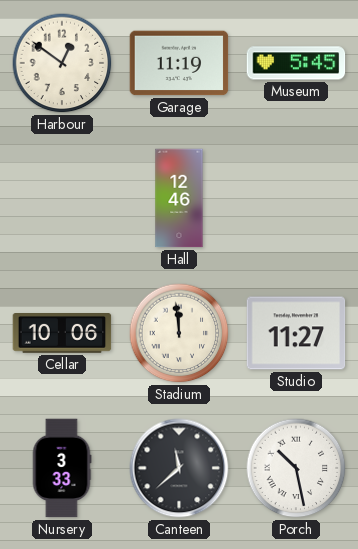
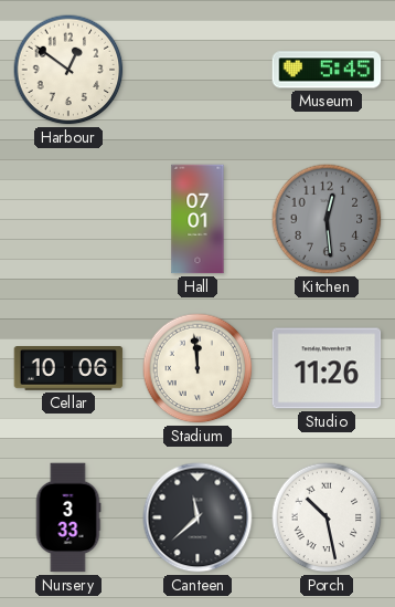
Garage: 11:19 -> none (179, 63)
Hall: 12:46 -> 07:01 (197, 219)
Kitchen: none -> 12:29 (327, 219)
Studio: 11:27 -> 11:26 (327, 368)
